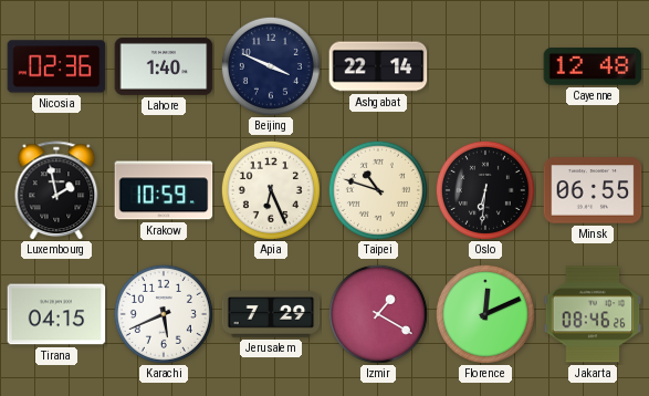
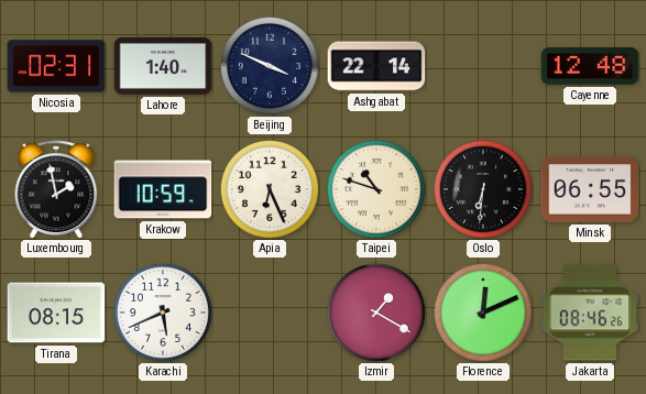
Nicosia: 02:36 -> 02:31 (56, 66)
Tirana: 04:15 -> 08:15 (56, 313)
Jerusalem: 7:29 -> none (271, 314)
